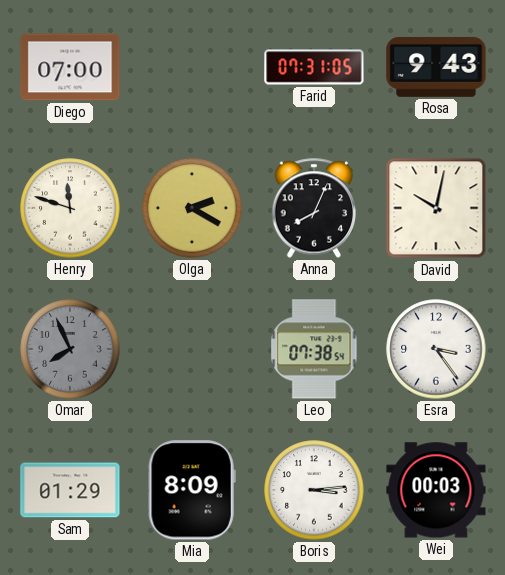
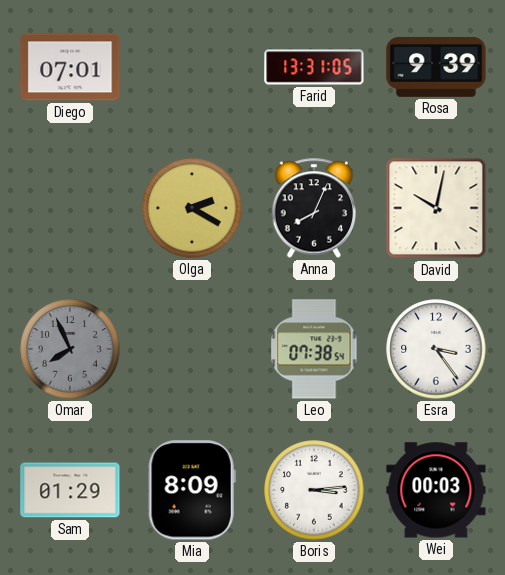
Diego: 07:00 -> 07:01 (70, 67)
Farid: 07:31 -> 13:31 (314, 67)
Rosa: 9:43 -> 9:39 (436, 67)
Henry: 11:48 -> none (70, 208)
